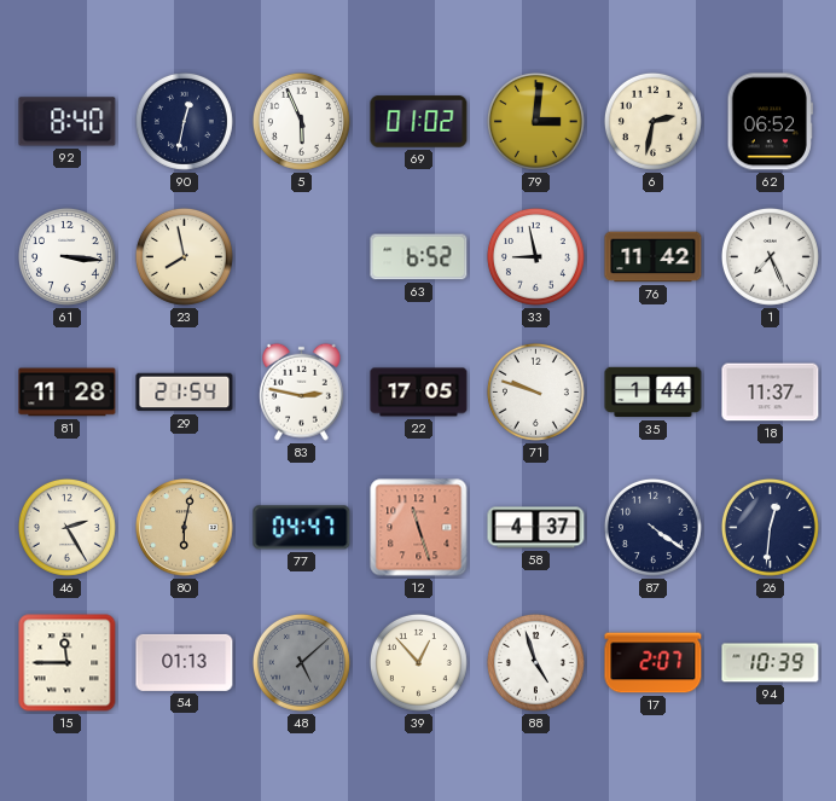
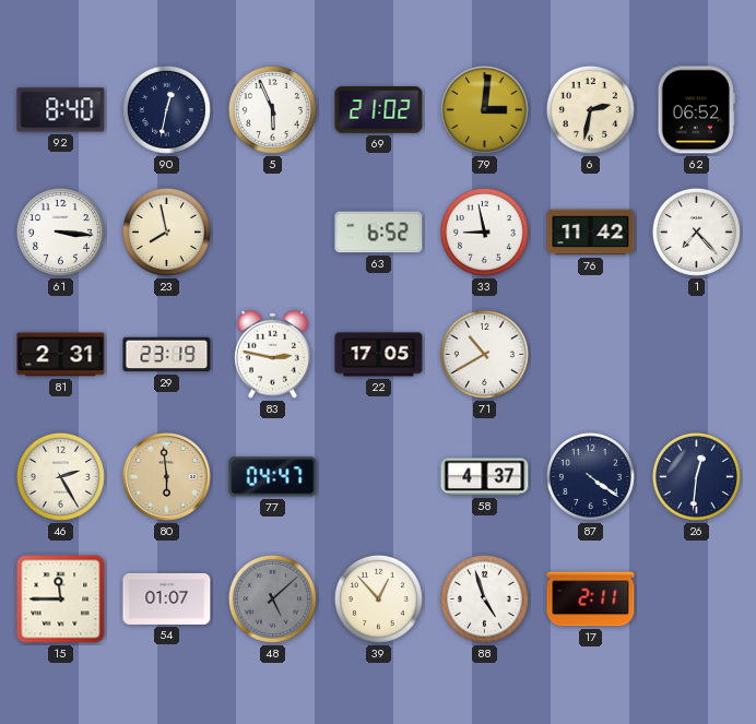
69: 01:02 -> 21:02 (379, 110)
1: 7:26 -> 7:23 (696, 232)
81: 11:28 -> 2:31 (61, 355)
29: 21:54 -> 23:19 (167, 355)
71: 9:48 -> 10:40 (484, 354)
35: 1:44 -> none (654, 393)
18: 11:37 -> none (771, 393)
80: 6:02 -> 5:59 (167, 477)
12: 11:27 -> none (419, 528)
54: 01:13 -> 01:07 (167, 598)
17: 2:07 -> 2:11 (591, 600)
94: 10:39 -> none (771, 663)
